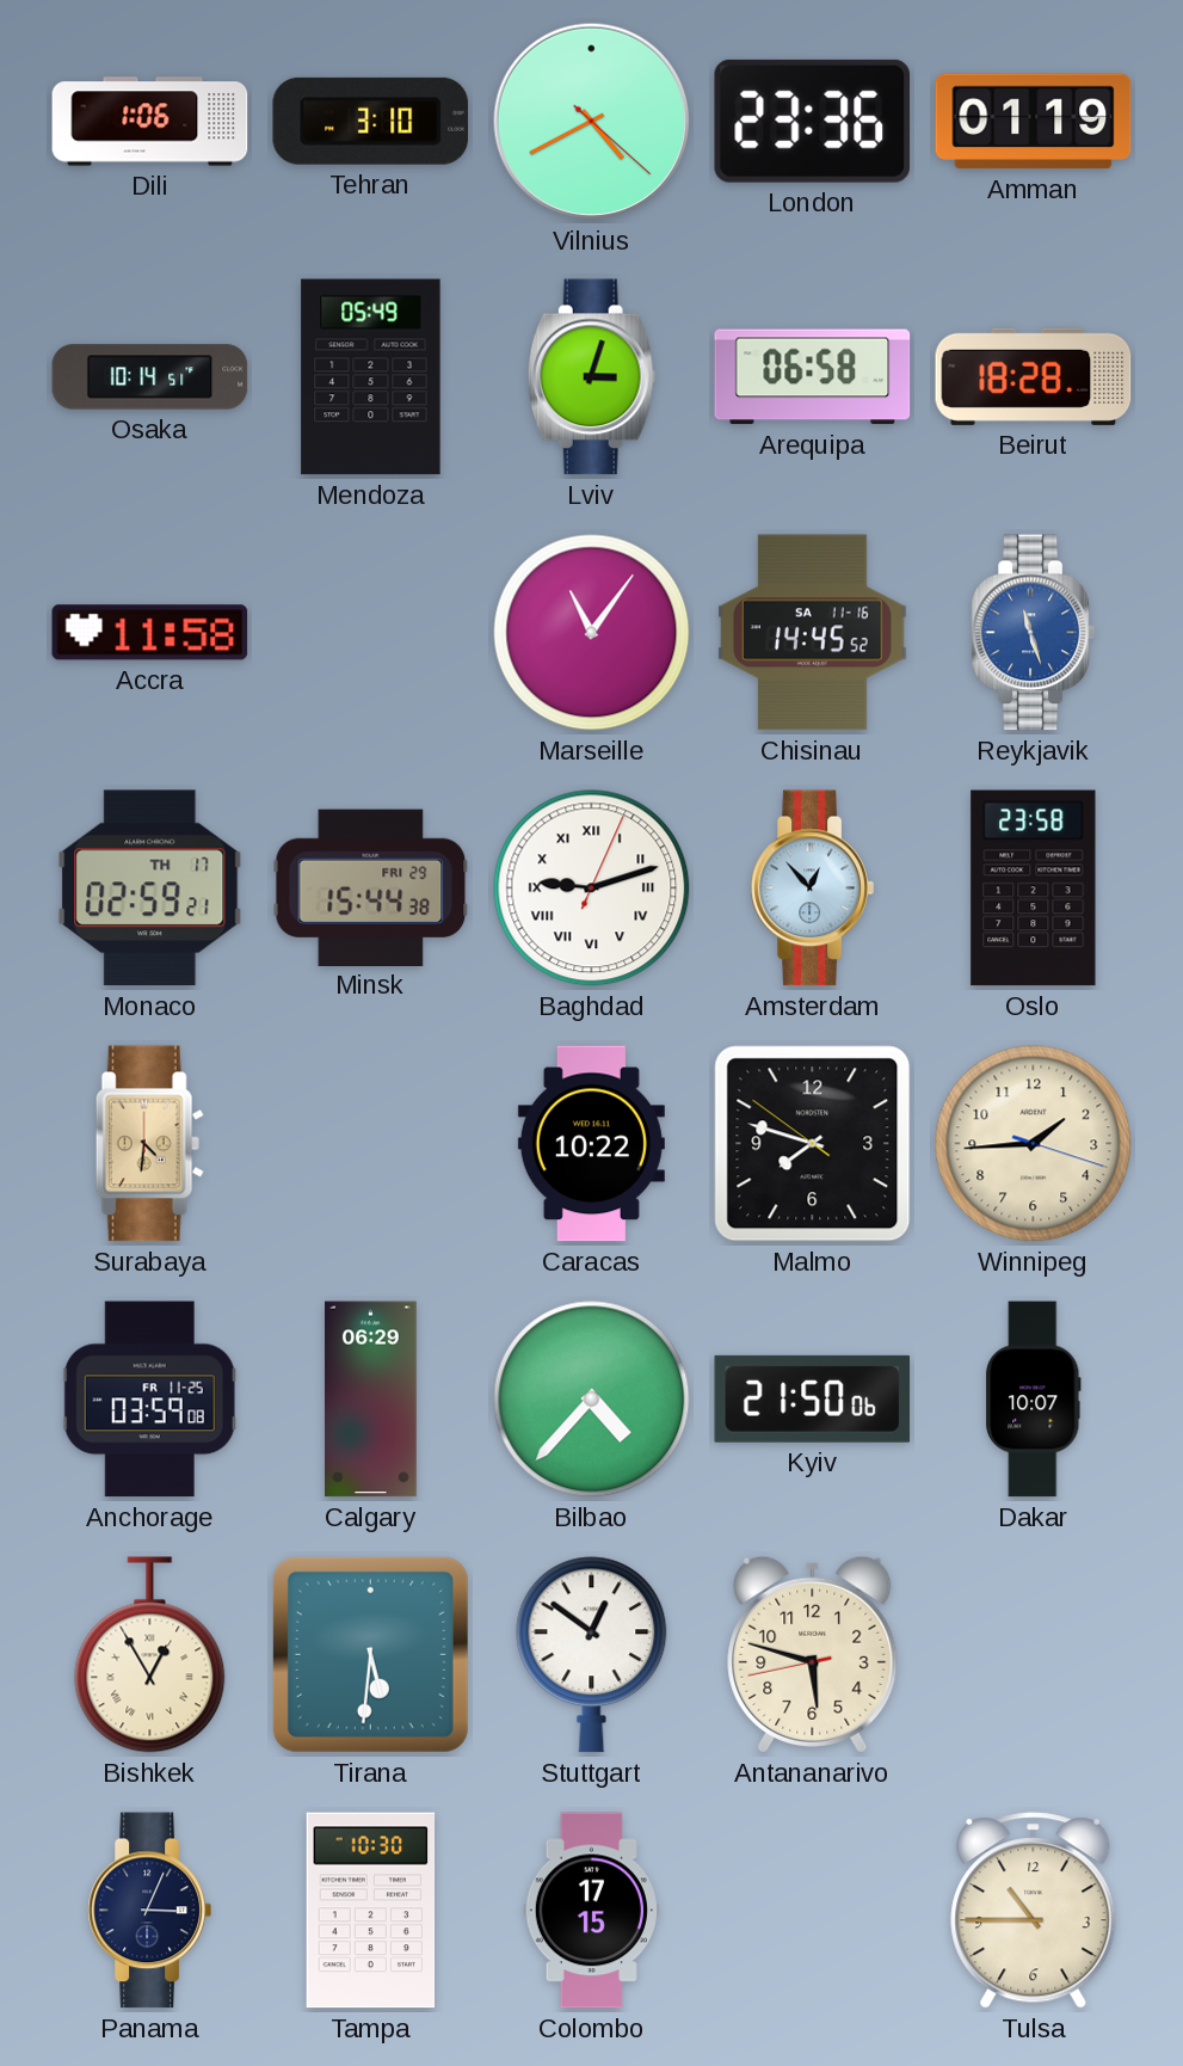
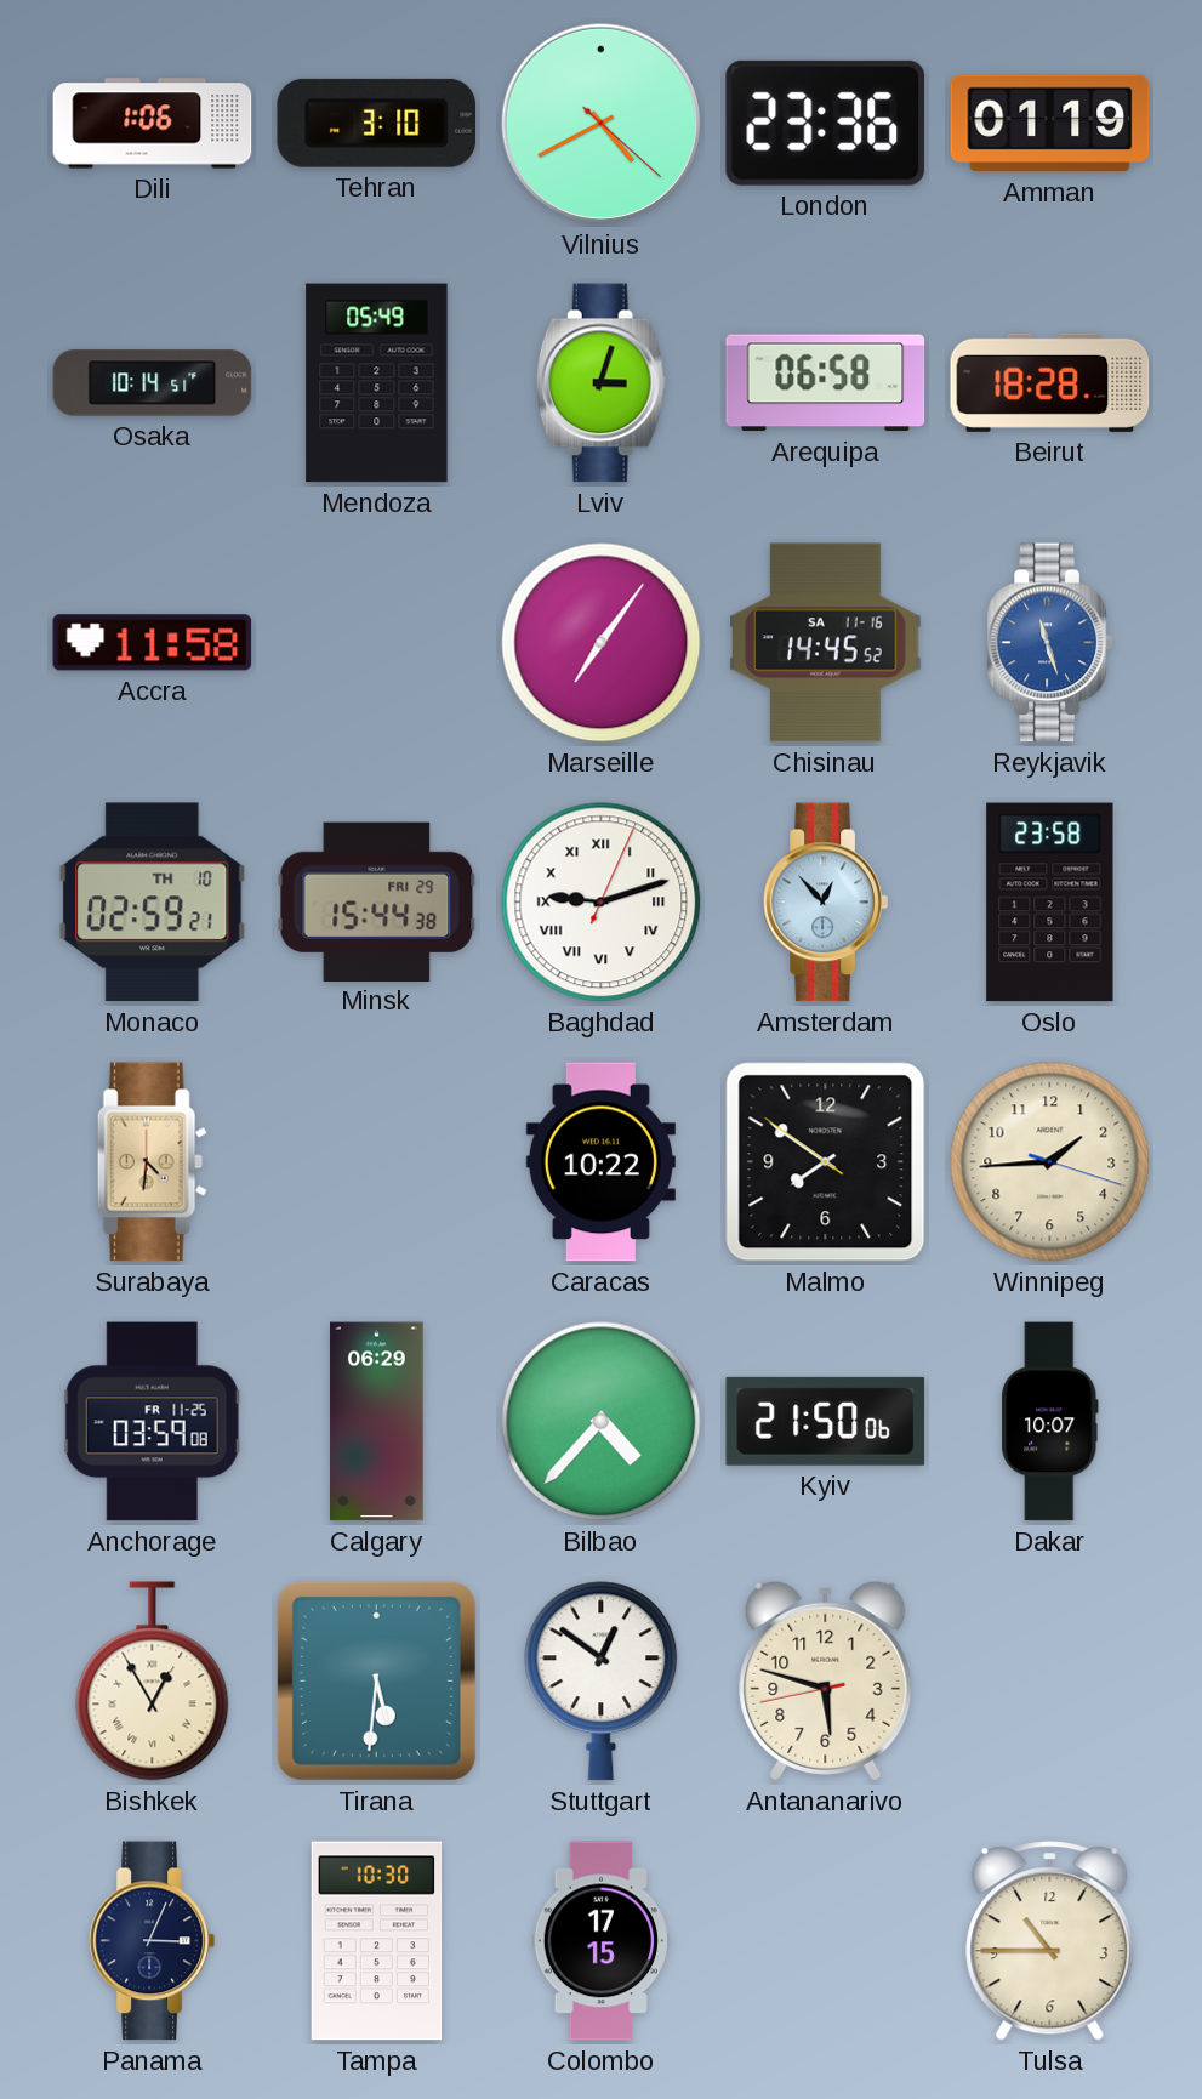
Marseille: 11:06 -> 7:06 (602, 643)
Monaco date: TH 17 -> TH 10 (153, 903)
Malmo: 7:47 -> 7:50 (826, 1162)
